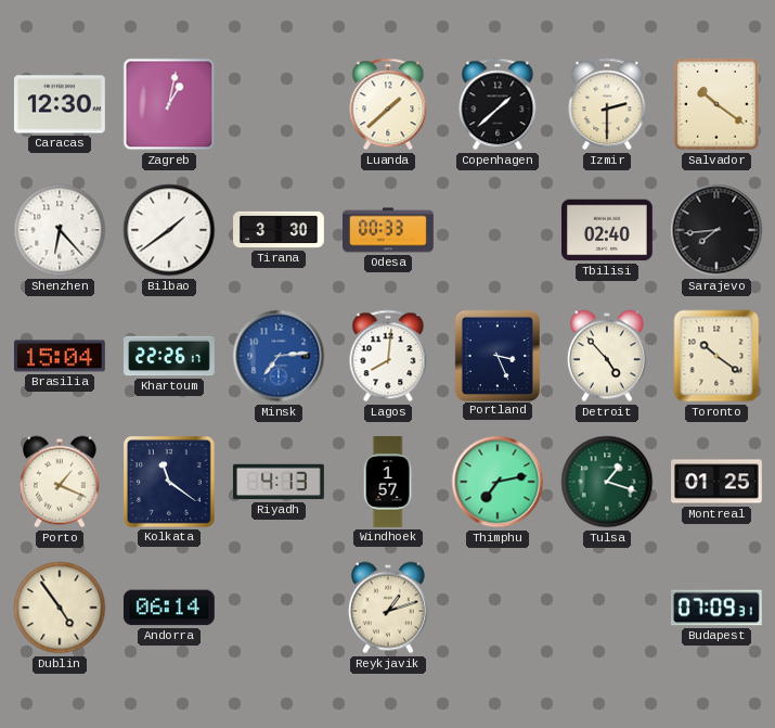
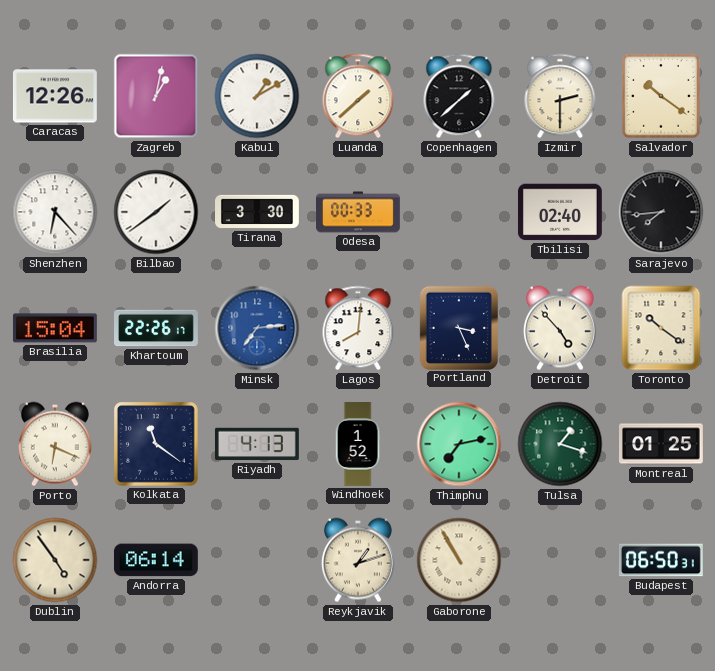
Caracas: 12:30 -> 12:26 (55, 96)
Kabul: none -> 1:10 (257, 96)
Porto: 1:19 -> 6:19 (55, 444)
Windhoek: 1:57 -> 1:52 (358, 445)
Gaborone: none -> 10:55 (459, 560)
Budapest: 07:09 -> 06:50 (661, 560)
